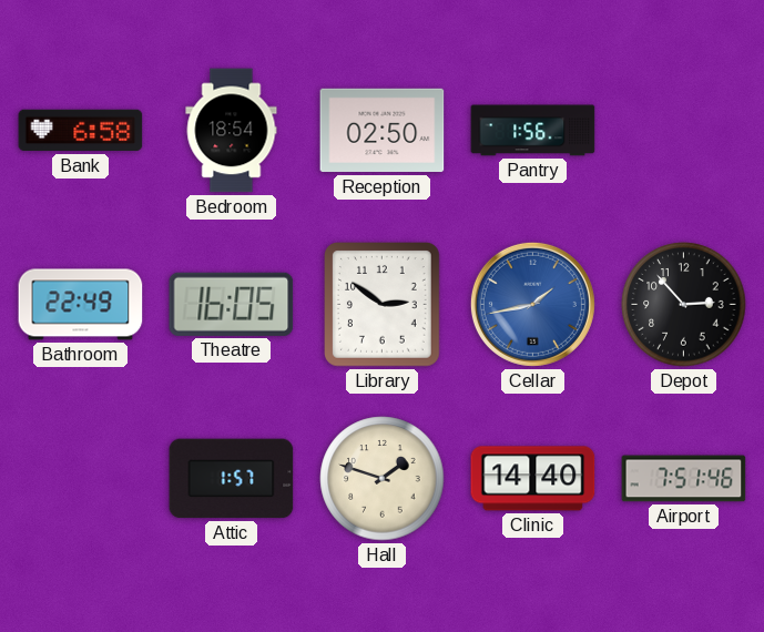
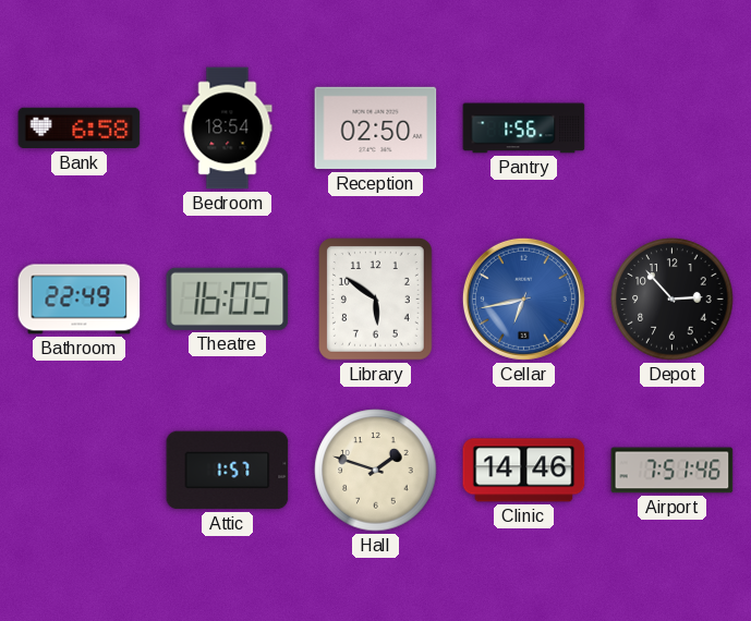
Library: 2:51 -> 5:51 (376, 300)
Cellar: 1:43 -> 6:43 (523, 299)
Clinic: 14:40 -> 14:46 (524, 471)
